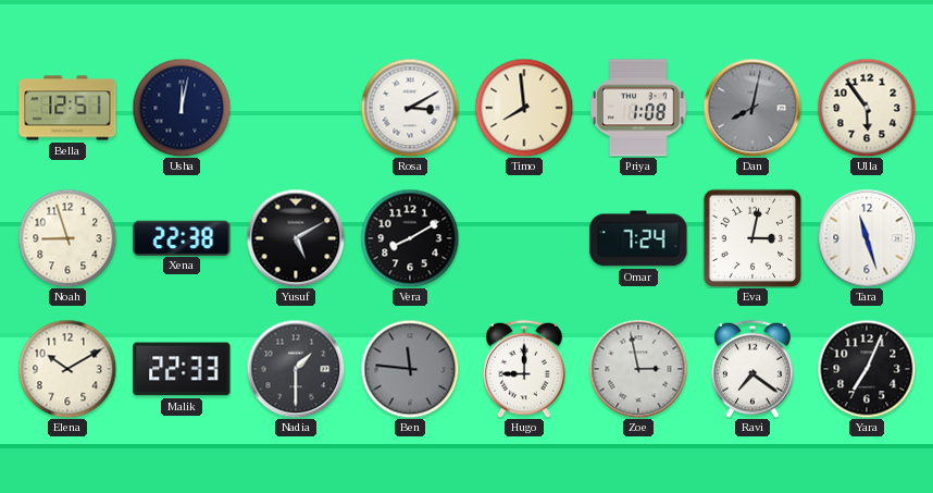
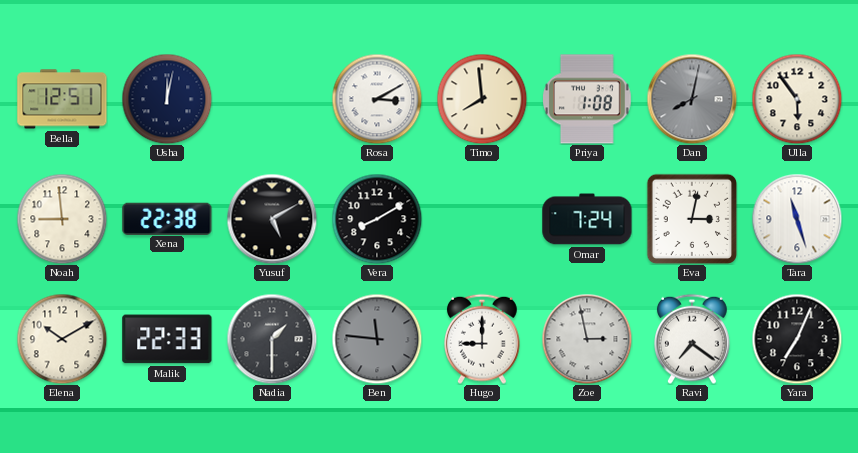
Noah: 8:57 -> 8:59 (62, 219)
